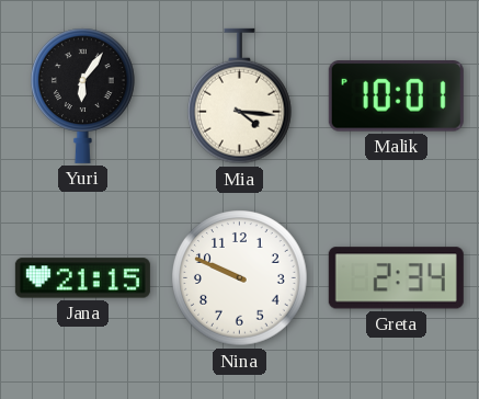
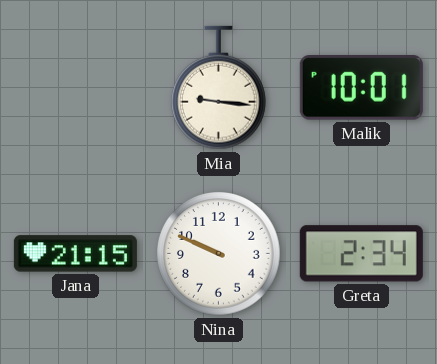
Yuri: 6:06 -> none (83, 95)
Mia: 4:16 -> 9:16 (219, 88)
